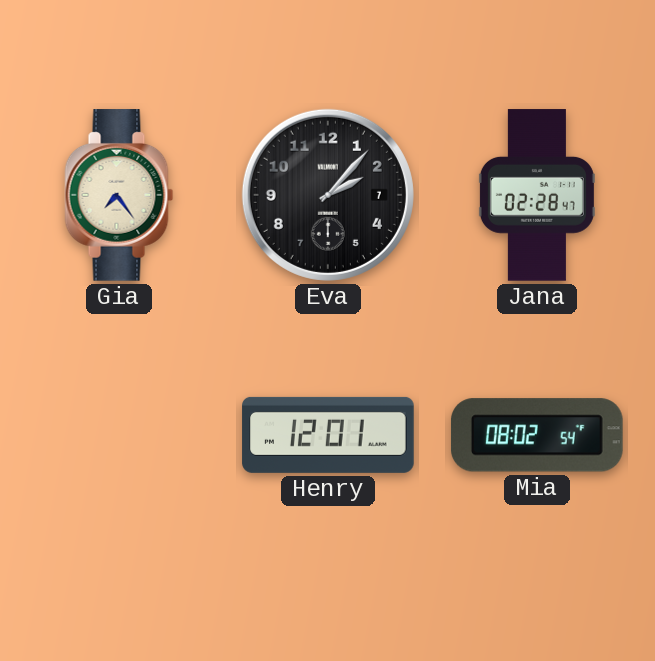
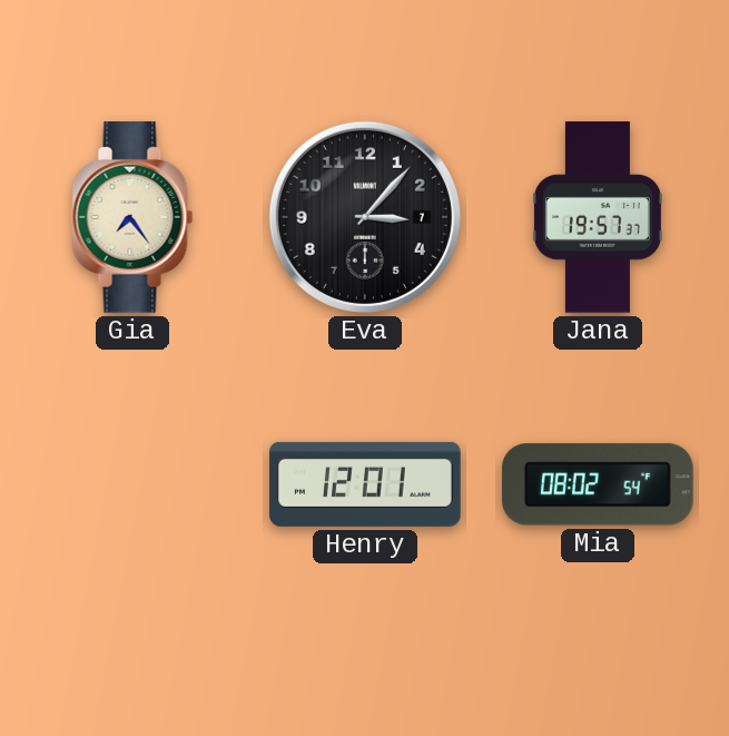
Eva: 2:07 -> 3:07 (365, 217)
Jana: 02:28 -> 19:57 (598, 217)
